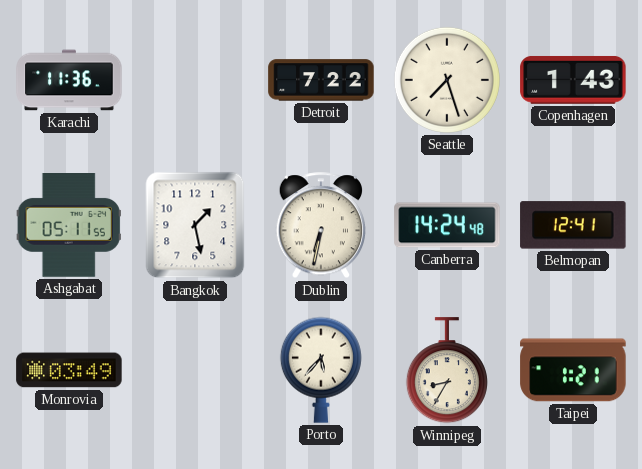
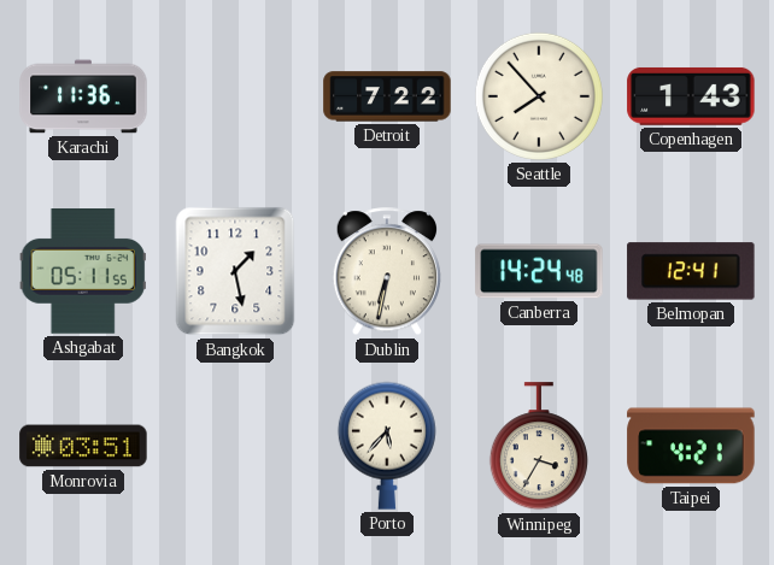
Seattle: 7:27 -> 7:53 (539, 96)
Monrovia: 03:49 -> 03:51 (83, 446)
Winnipeg: 8:35 -> 3:35 (539, 447)
Taipei: 1:21 -> 4:21 (691, 446)
